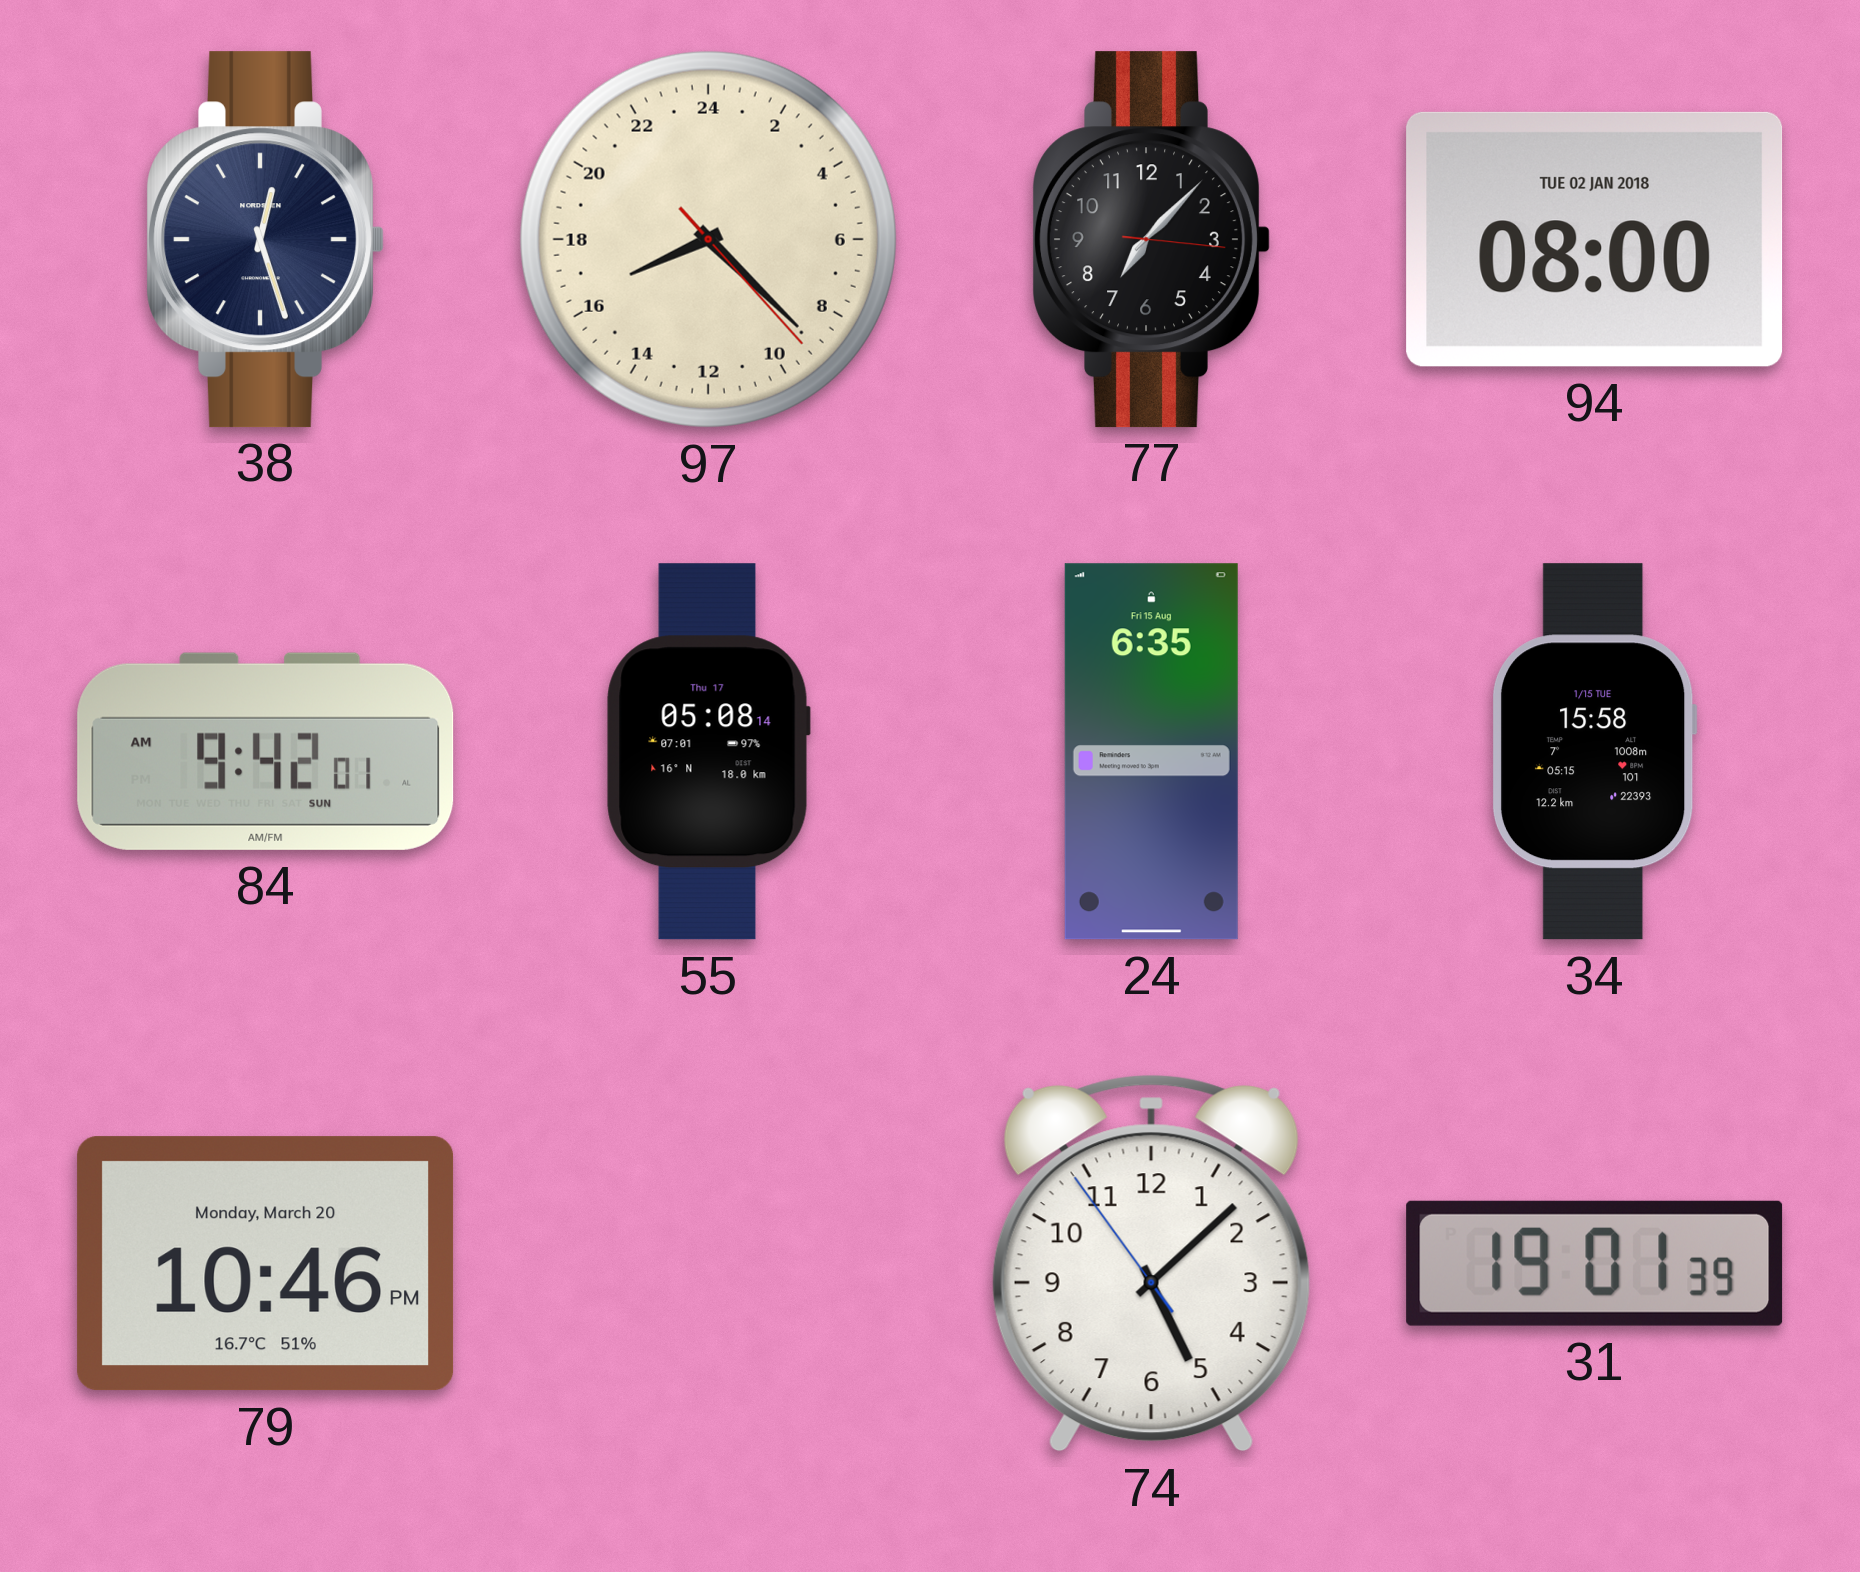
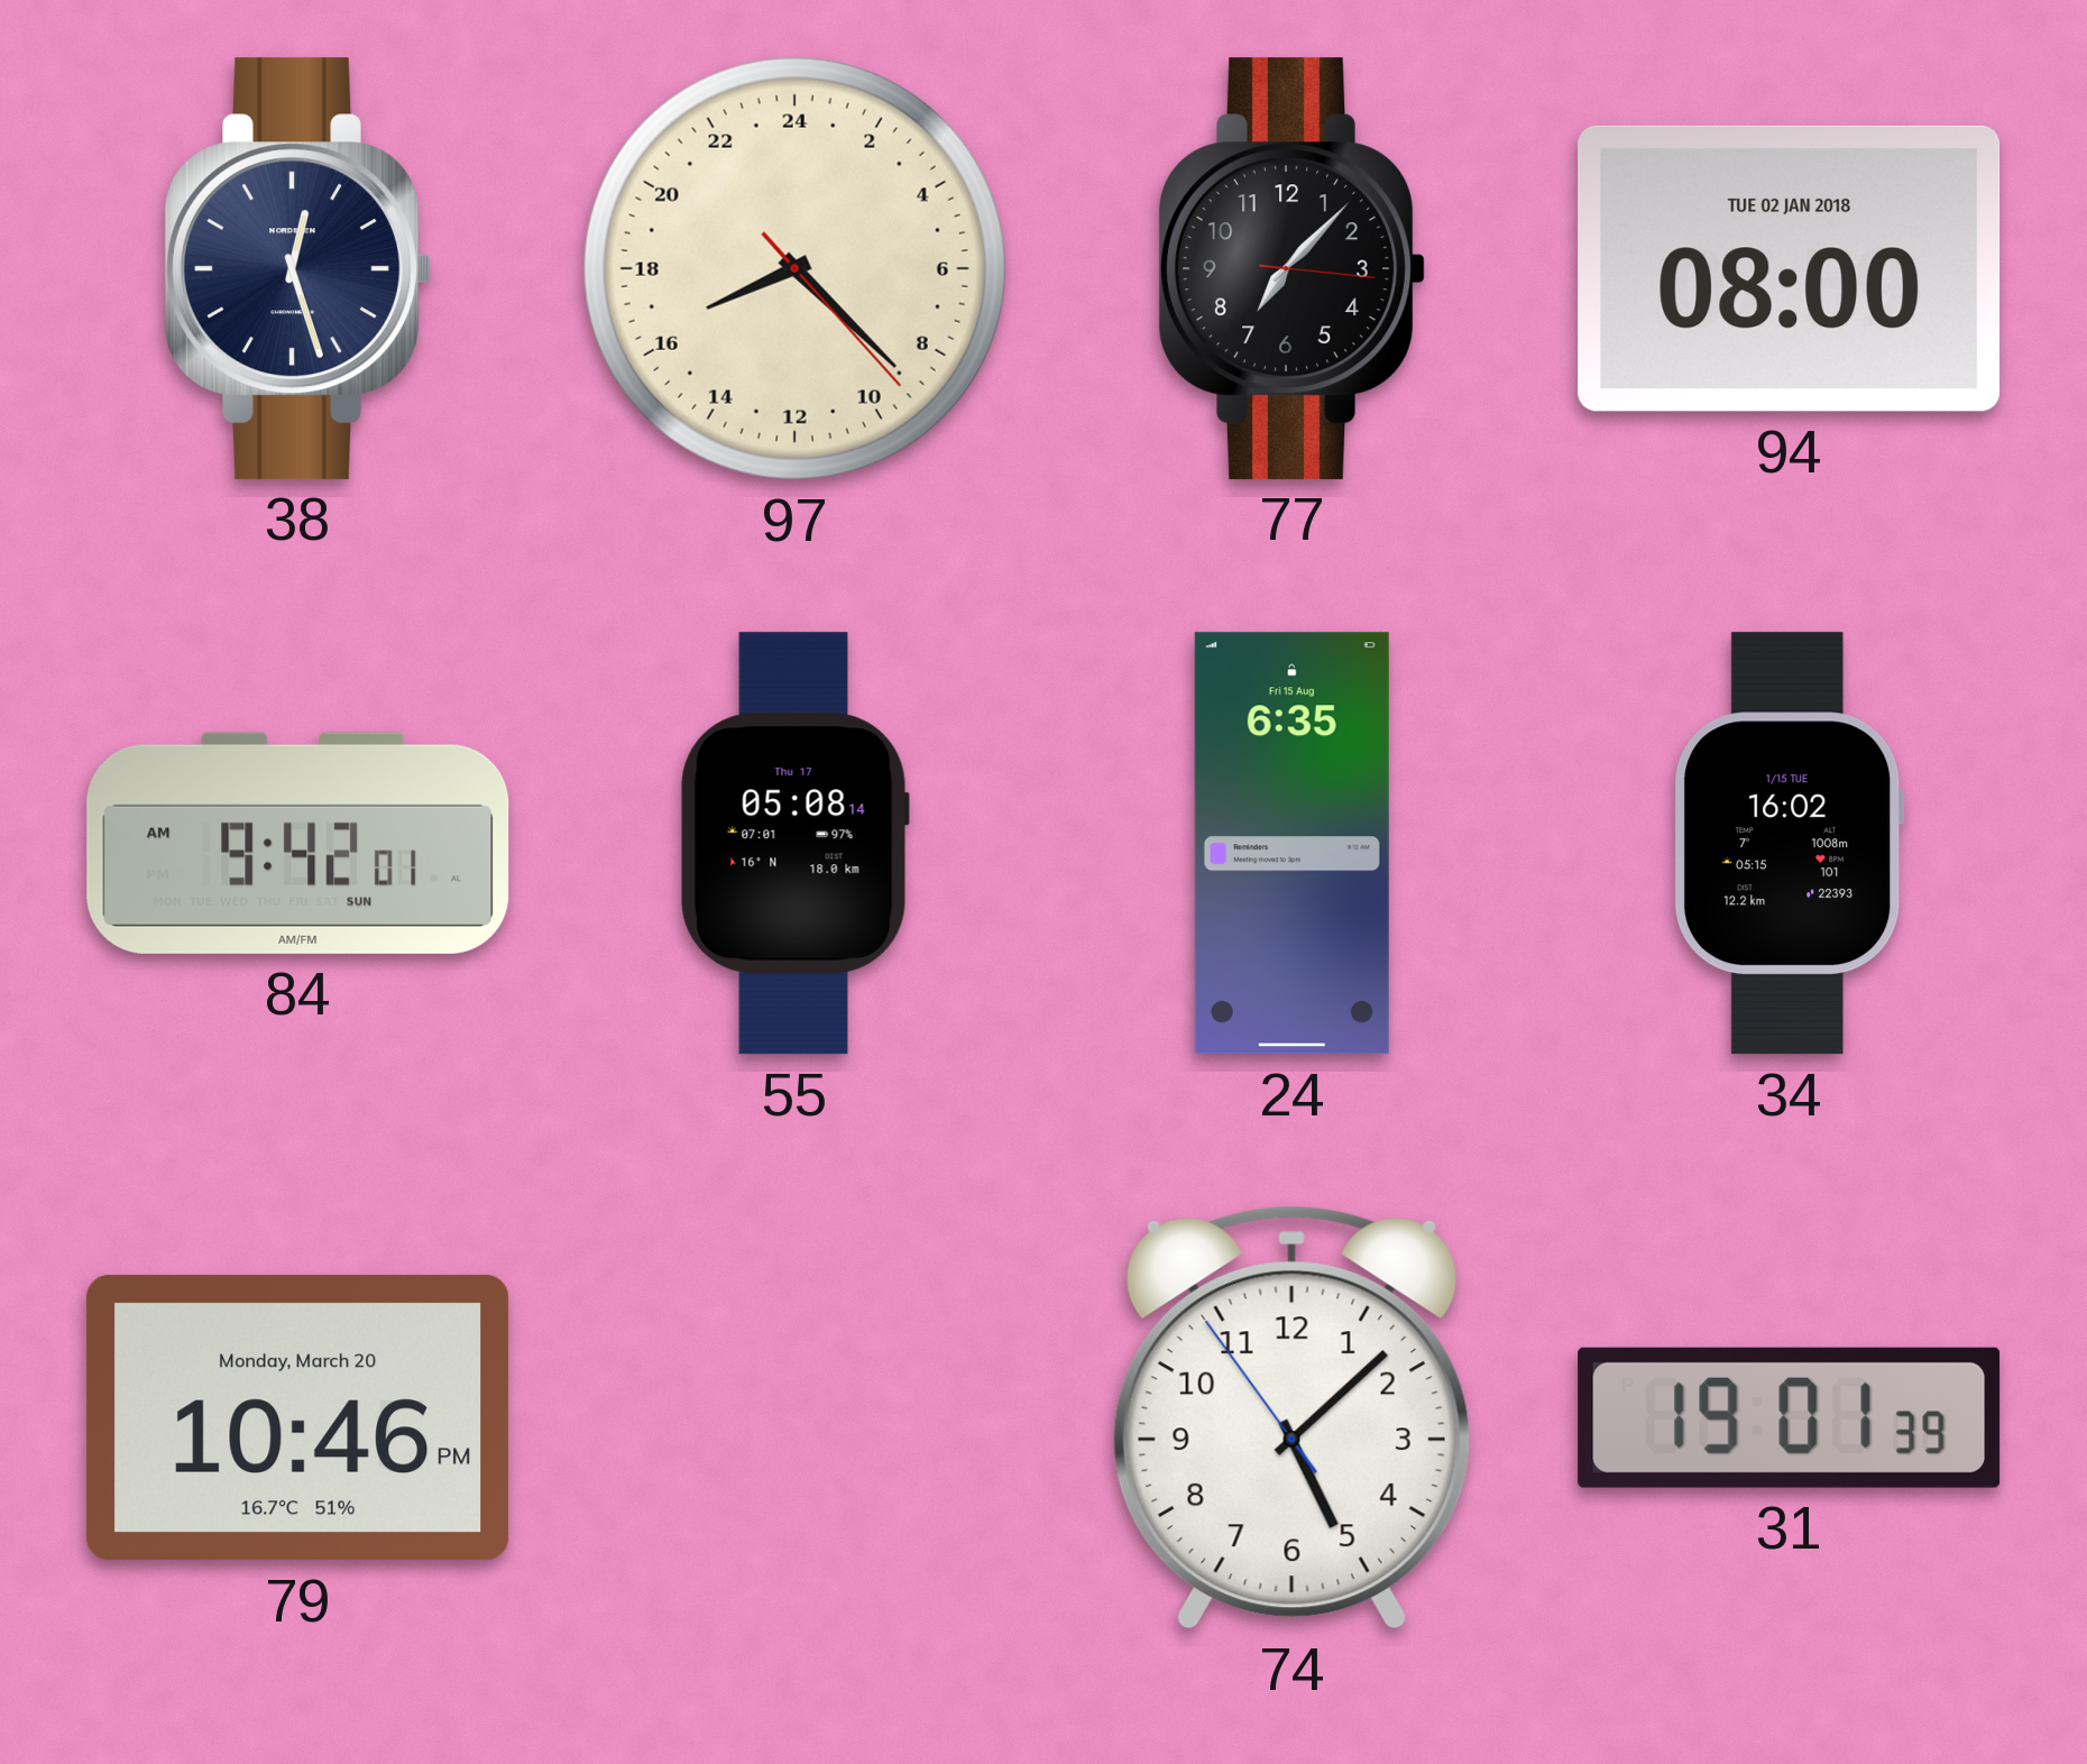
34: 15:58 -> 16:02 (1789, 844)
